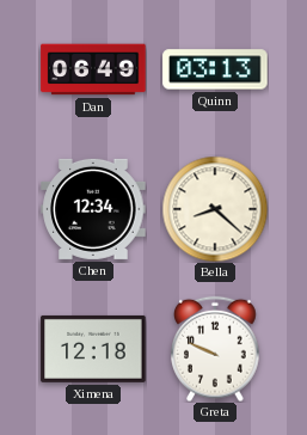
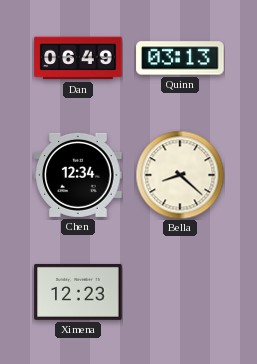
Ximena: 12:18 -> 12:23 (78, 292)
Greta: 9:49 -> none (215, 349)
